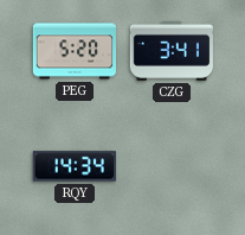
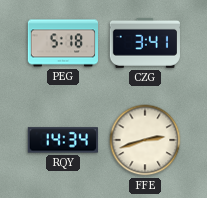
PEG: 5:20 -> 5:18 (62, 43)
FFE: none -> 2:42 (145, 140)
